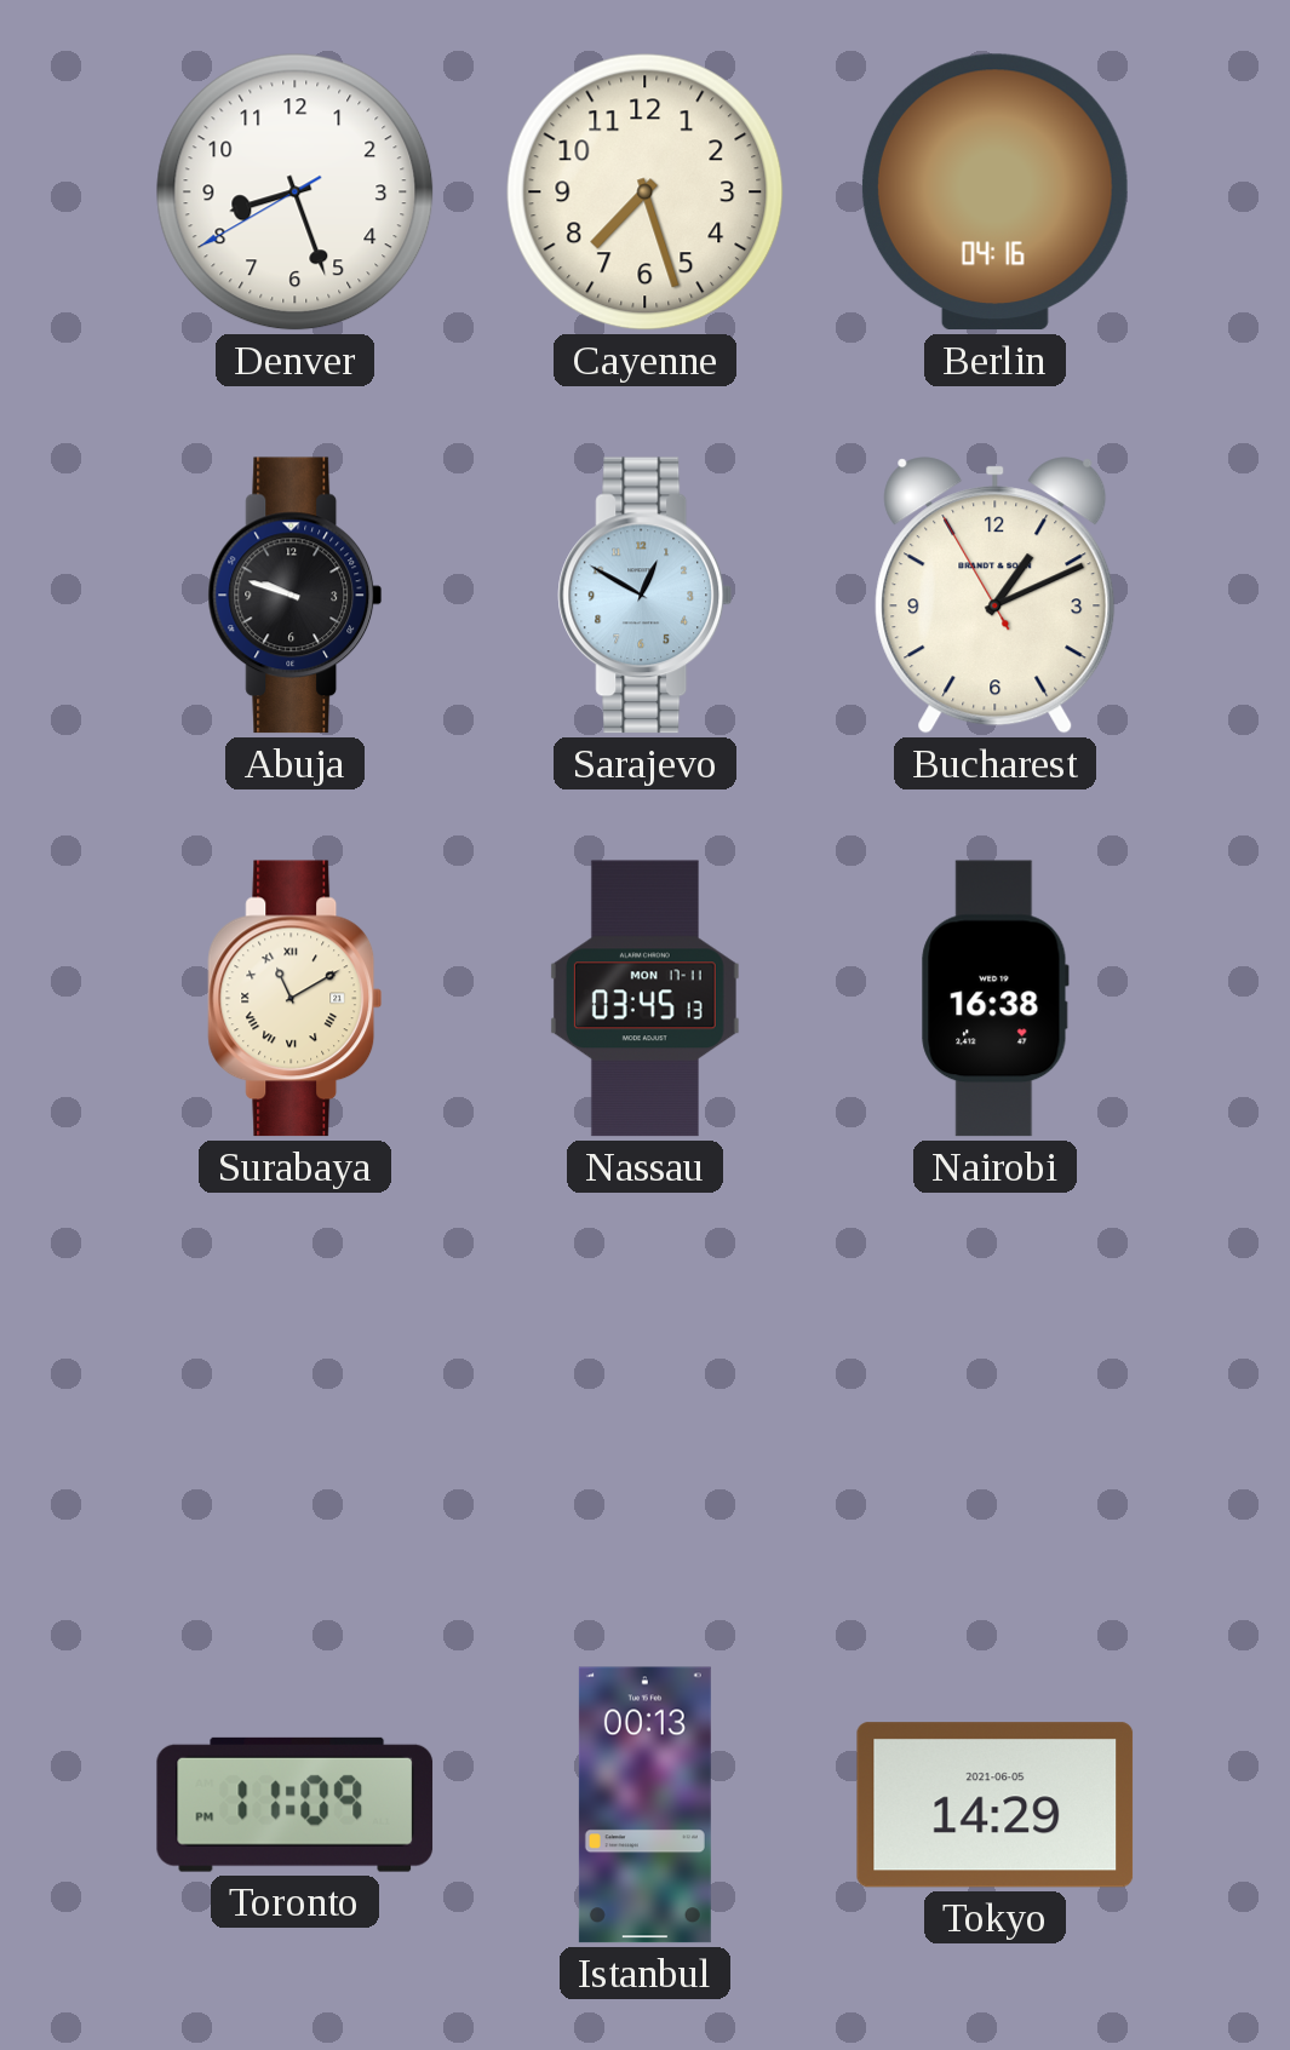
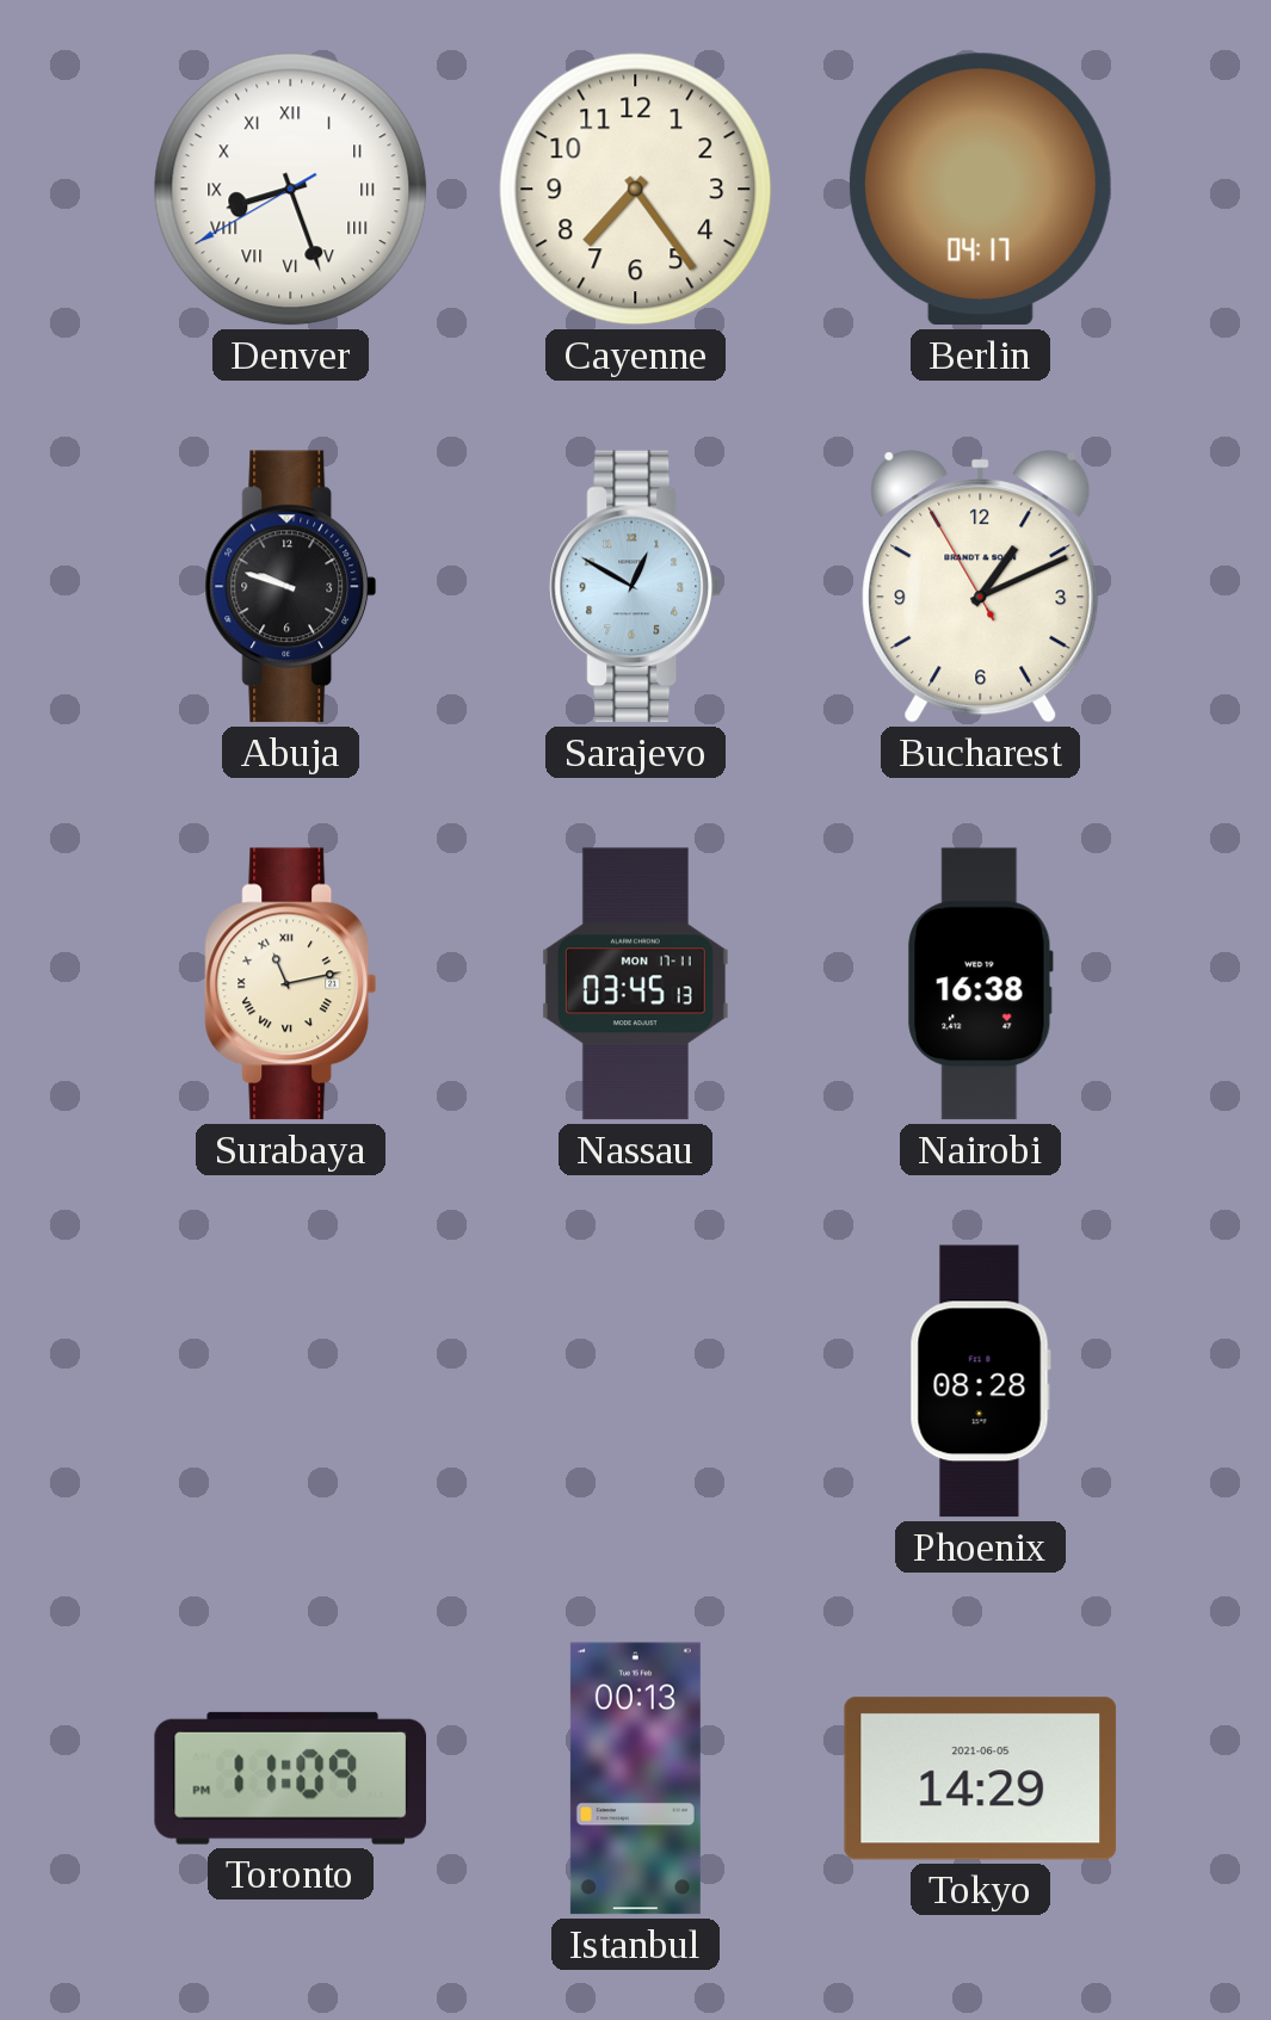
Denver numerals: Arabic -> Roman (291, 190)
Cayenne: 7:27 -> 7:24 (636, 190)
Berlin: 04:16 -> 04:17 (980, 190)
Surabaya: 11:10 -> 11:13 (291, 984)
Phoenix: none -> 08:28 (980, 1382)
